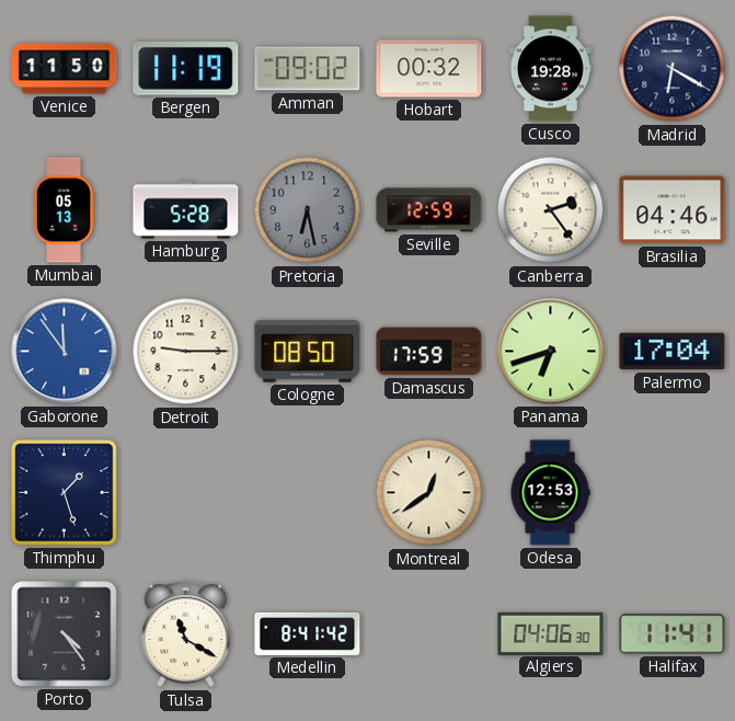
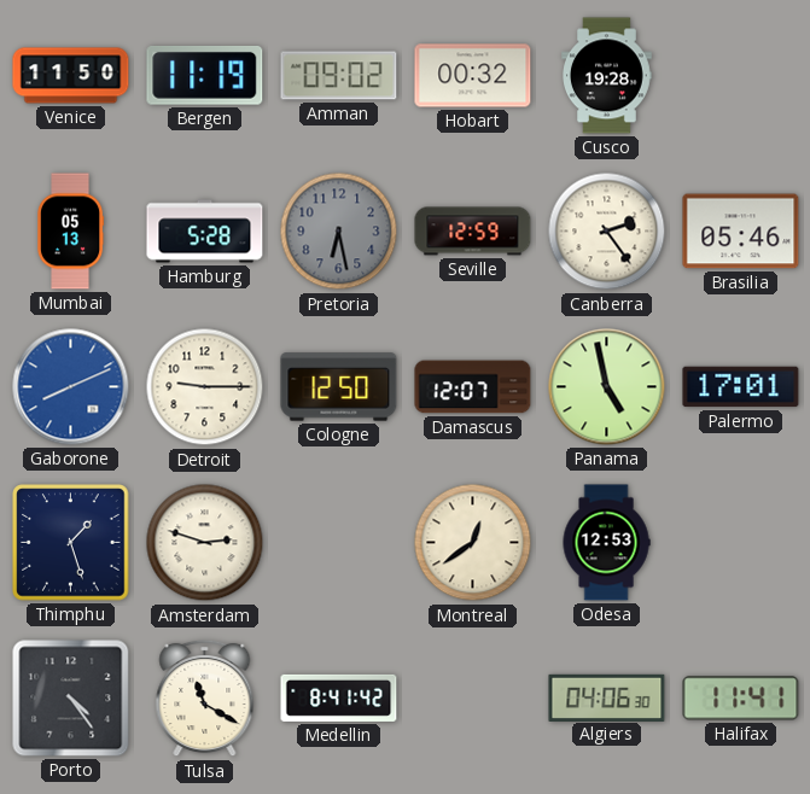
Madrid: 6:20 -> none (673, 69)
Brasilia: 04:46 -> 05:46 (741, 232)
Gaborone: 11:54 -> 8:11 (71, 387)
Cologne: 08:50 -> 12:50 (339, 387)
Damascus: 17:59 -> 12:07 (473, 387)
Panama: 6:42 -> 4:58 (607, 387)
Palermo: 17:04 -> 17:01 (741, 387)
Amsterdam: none -> 2:48 (205, 543)
